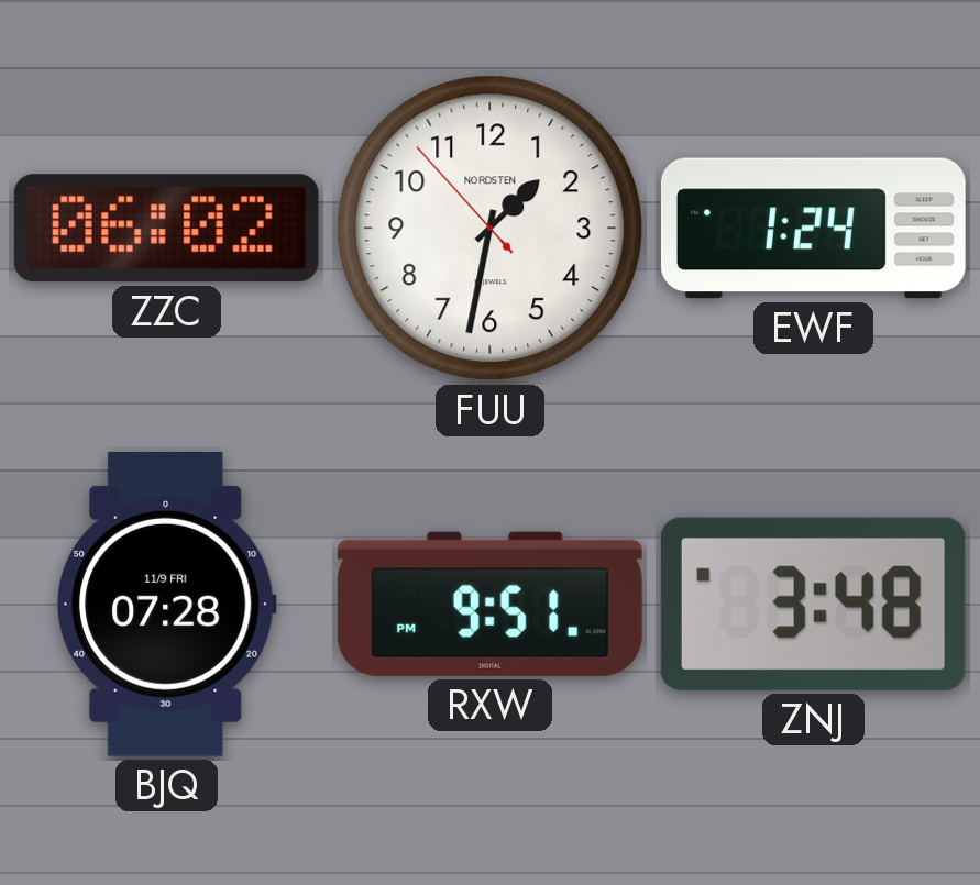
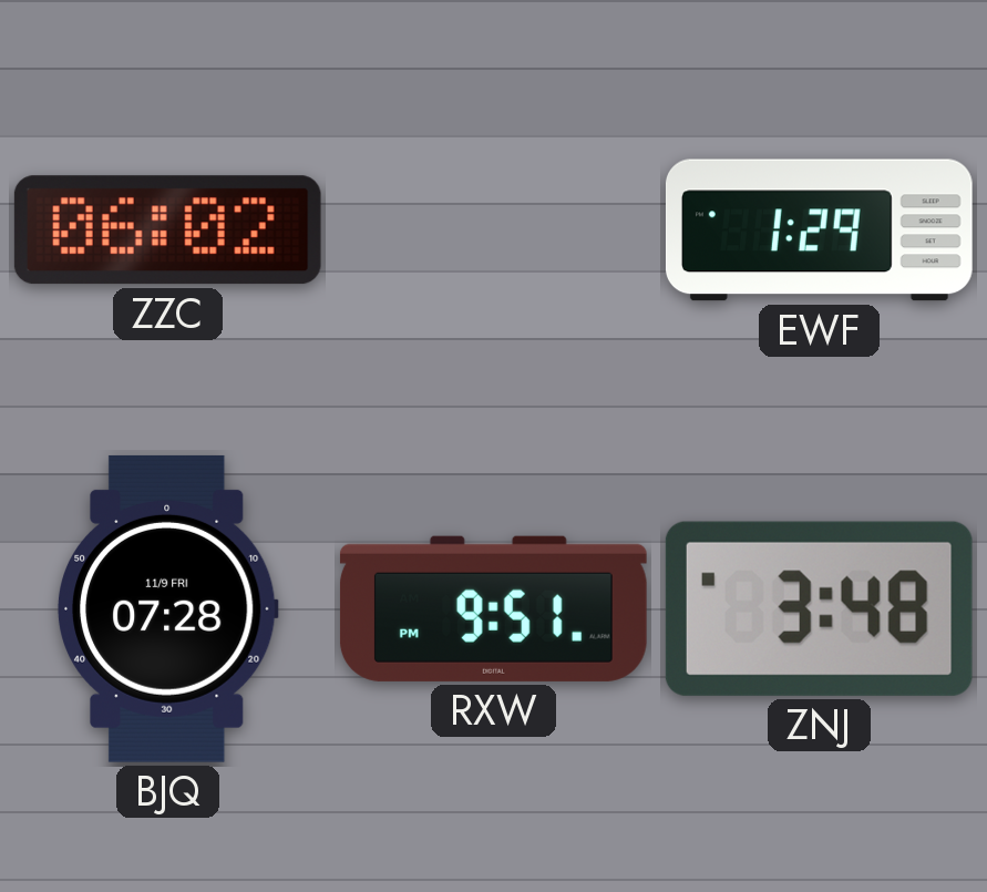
FUU: 1:31 -> none (491, 229)
EWF: 1:24 -> 1:29 (819, 230)
